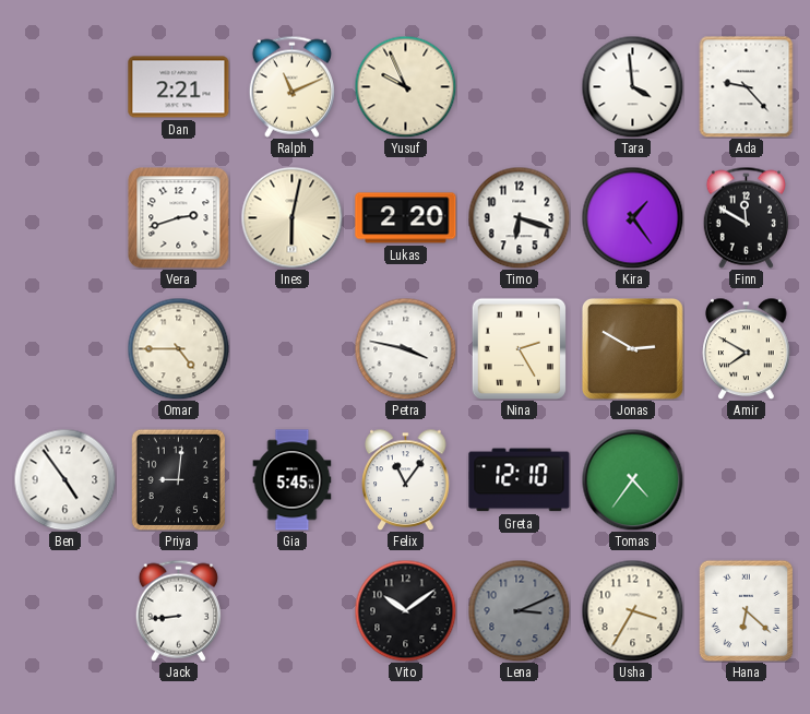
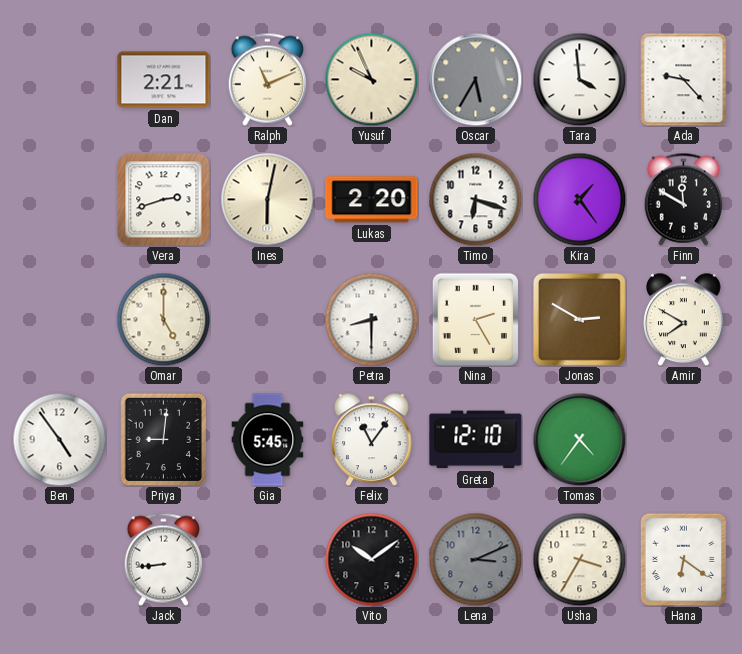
Oscar: none -> 5:35 (475, 79)
Omar: 4:45 -> 5:00 (163, 319)
Petra: 3:47 -> 8:30 (371, 319)
Hana: 6:22 -> 6:21 (684, 559)
